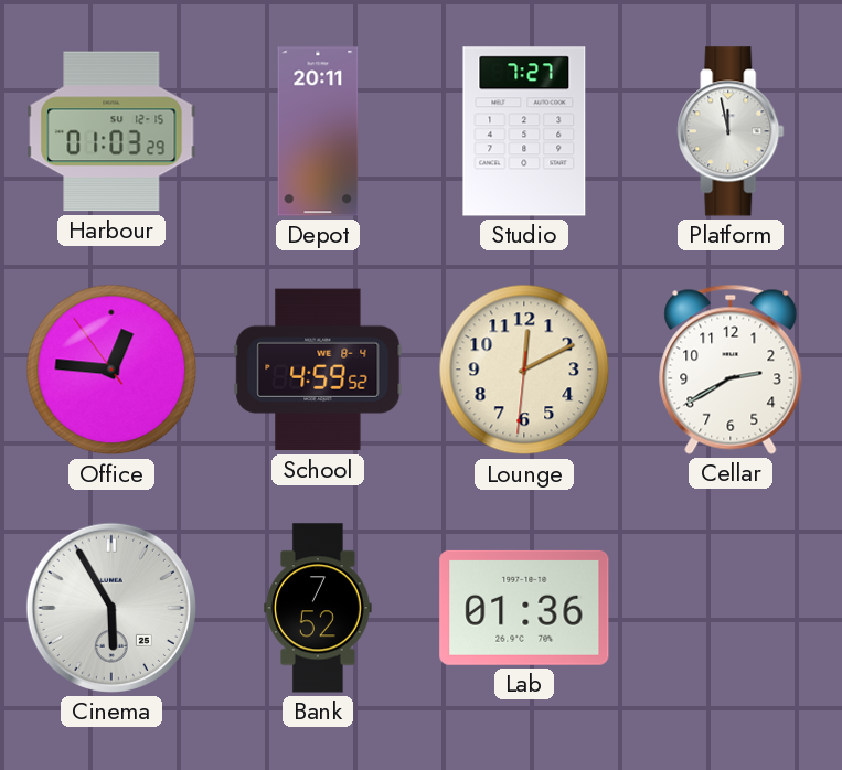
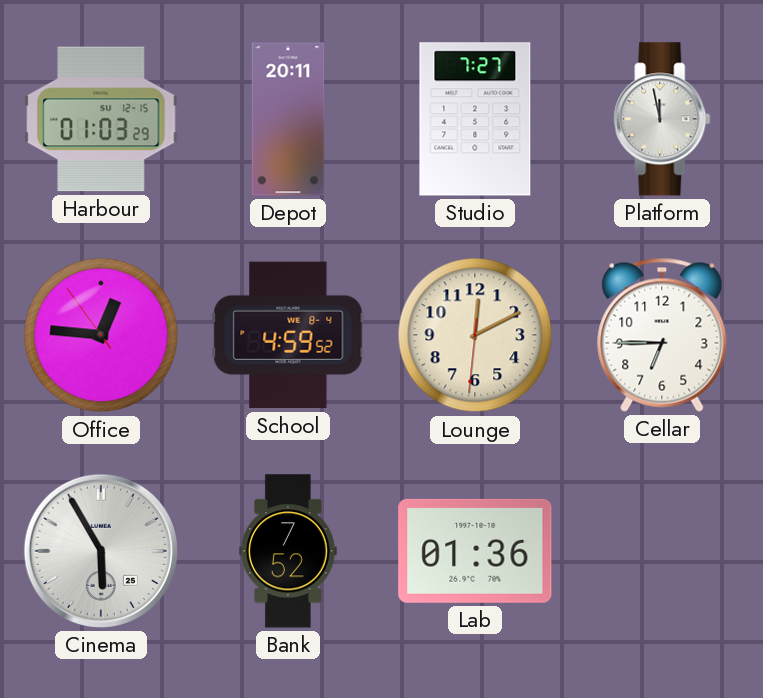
Cellar: 2:40 -> 6:45 (662, 335)
